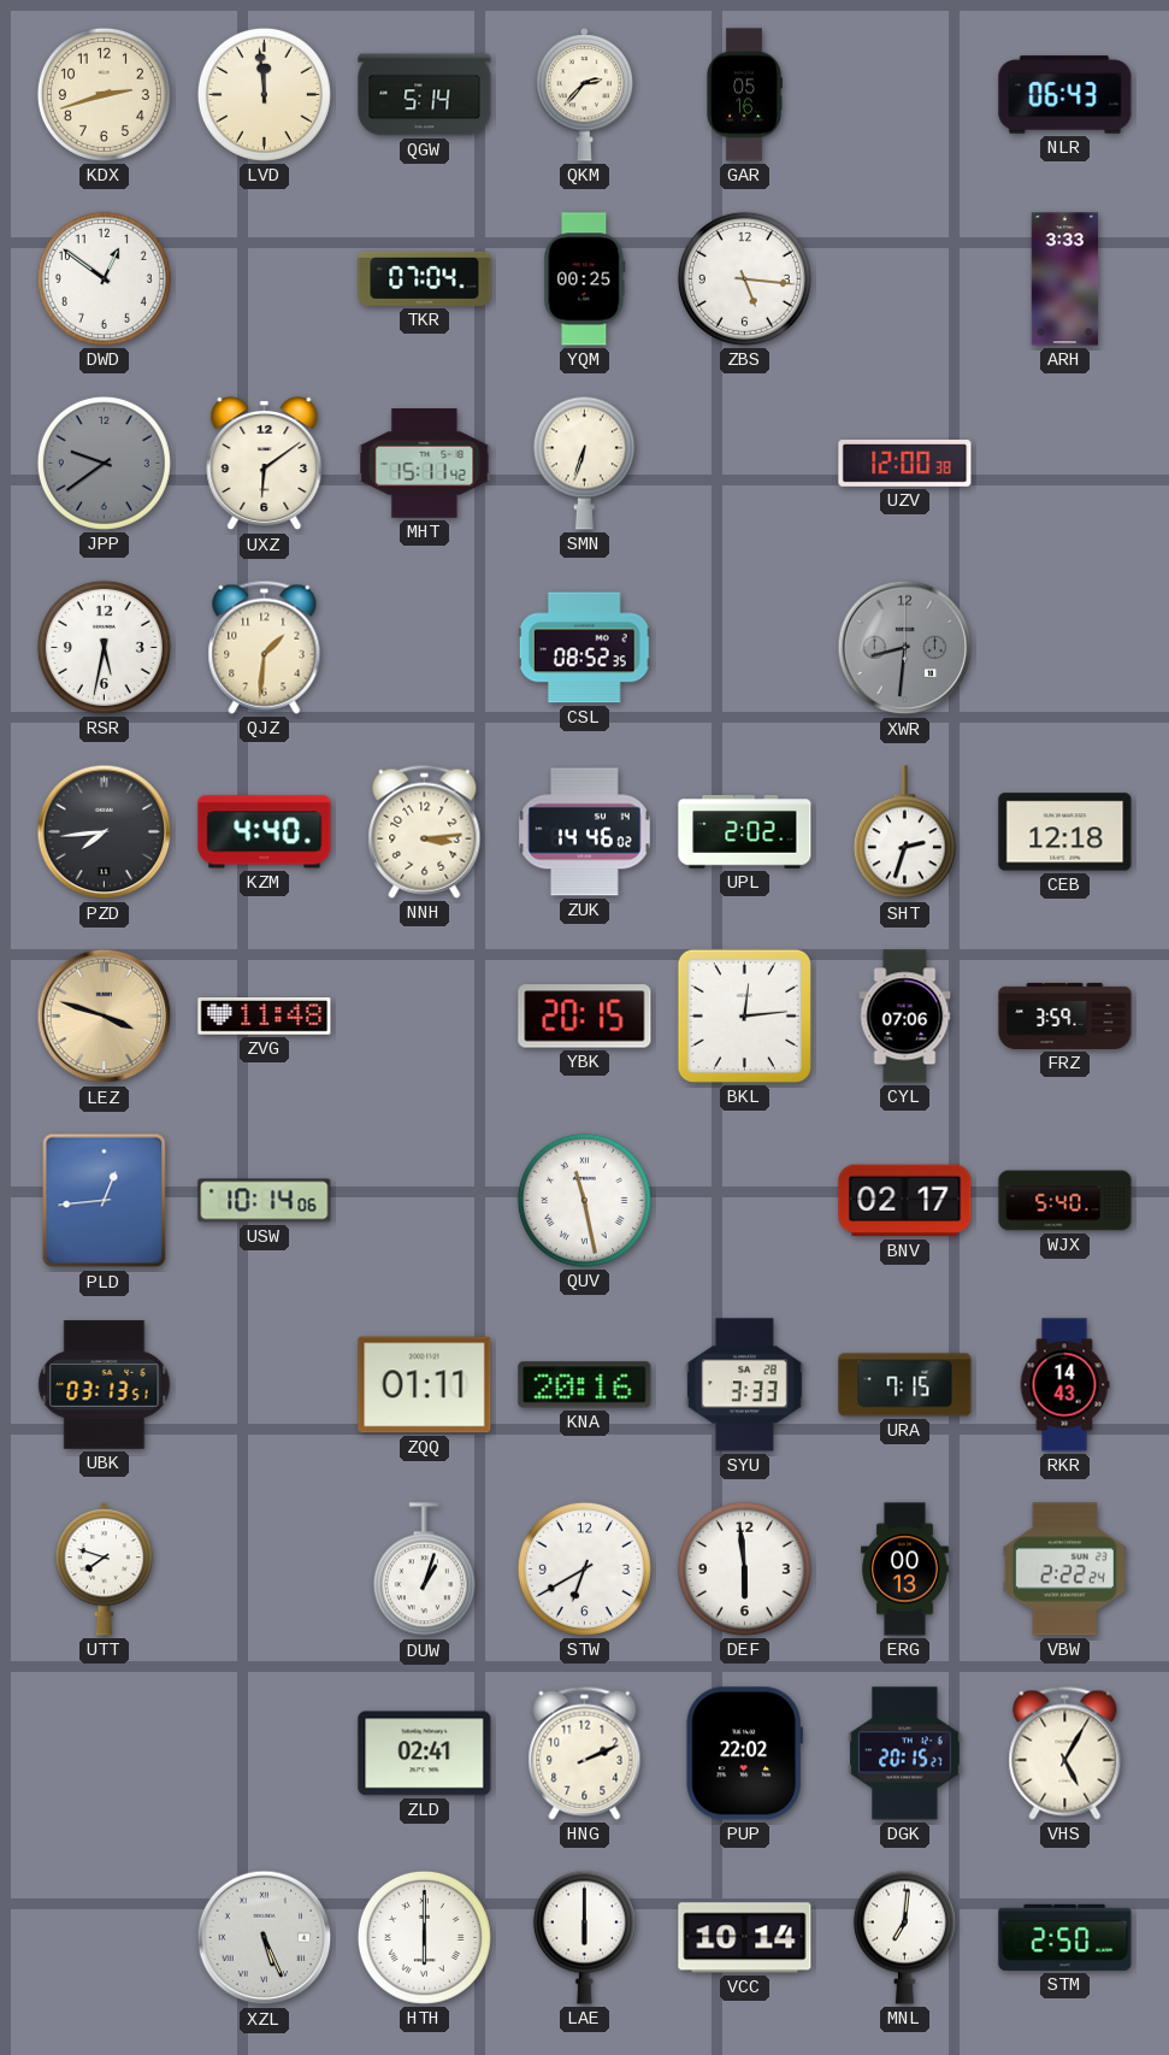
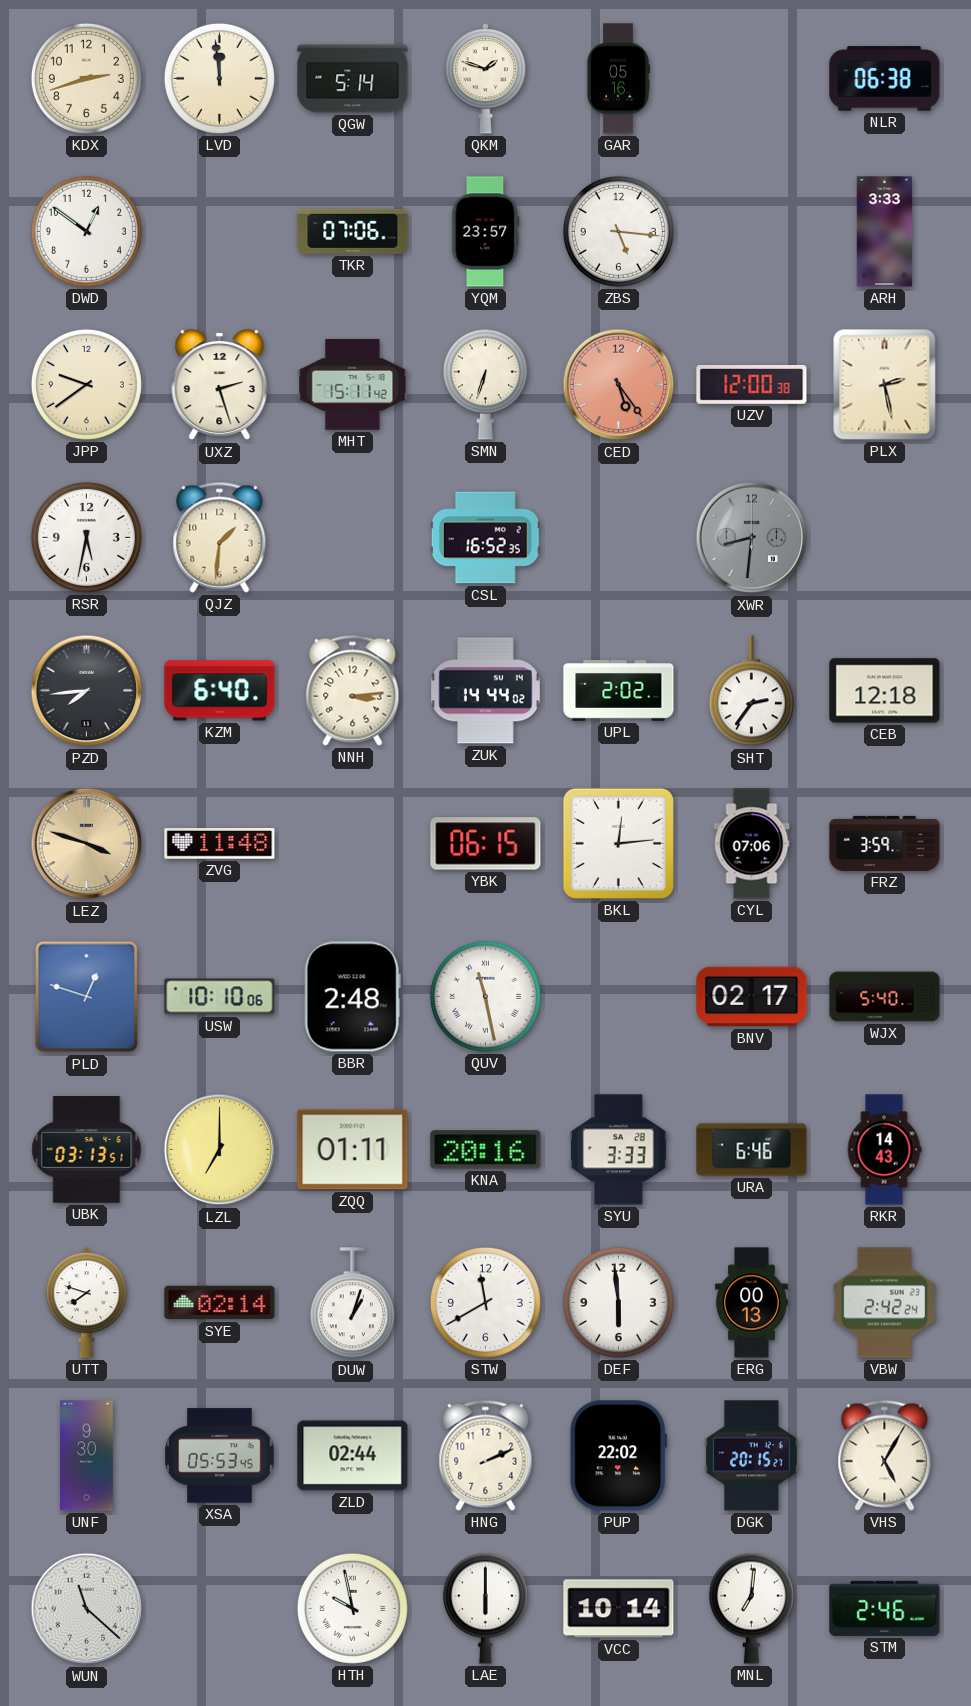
QKM: 2:37 -> 1:48 (486, 79)
NLR: 06:43 -> 06:38 (885, 79)
TKR: 07:04 -> 07:06 (353, 231)
YQM: 00:25 -> 23:57 (486, 232)
JPP dial: grey -> cream (86, 384)
UXZ: 6:09 -> 2:27 (220, 385)
CED: none -> 5:24 (619, 385)
PLX: none -> 2:28 (885, 385)
CSL: 08:52 -> 16:52 (485, 538)
KZM: 4:40 -> 6:40 (220, 691)
ZUK: 14:46 -> 14:44 (486, 691)
SHT: 2:33 -> 2:36 (751, 691)
YBK: 20:15 -> 06:15 (486, 844)
PLD: 12:44 -> 12:48 (87, 997)
USW: 10:14 -> 10:10 (220, 997)
BBR: none -> 2:48 (352, 997)
LZL: none -> 7:00 (220, 1150)
URA: 7:15 -> 6:46 (752, 1150)
SYE: none -> 02:14 (220, 1303)
STW: 6:40 -> 11:40 (485, 1302)
VBW: 2:22 -> 2:42 (884, 1303)
UNF: none -> 9:30 (87, 1456)
XSA: none -> 05:53 (220, 1456)
ZLD: 02:41 -> 02:44 (353, 1456)
WUN: none -> 11:22 (87, 1609)
XZL: 5:26 -> none (265, 1938)
HTH: 6:00 -> 9:58 (352, 1608)
STM: 2:50 -> 2:46 (885, 1608)
